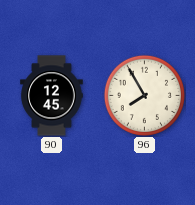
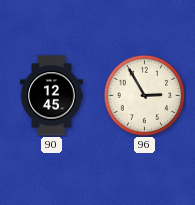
96: 7:55 -> 2:55 (144, 95)
